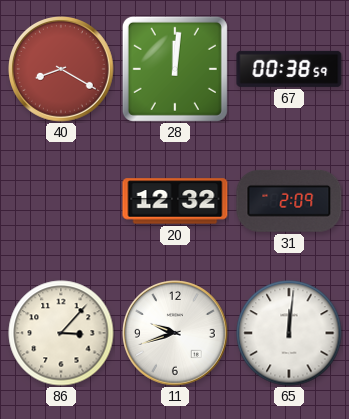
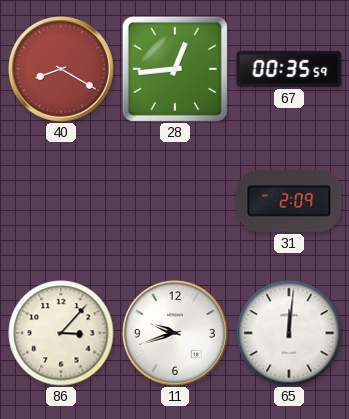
28: 12:01 -> 12:44 (175, 69)
67: 00:38 -> 00:35 (289, 69)
20: 12:32 -> none (175, 201)
